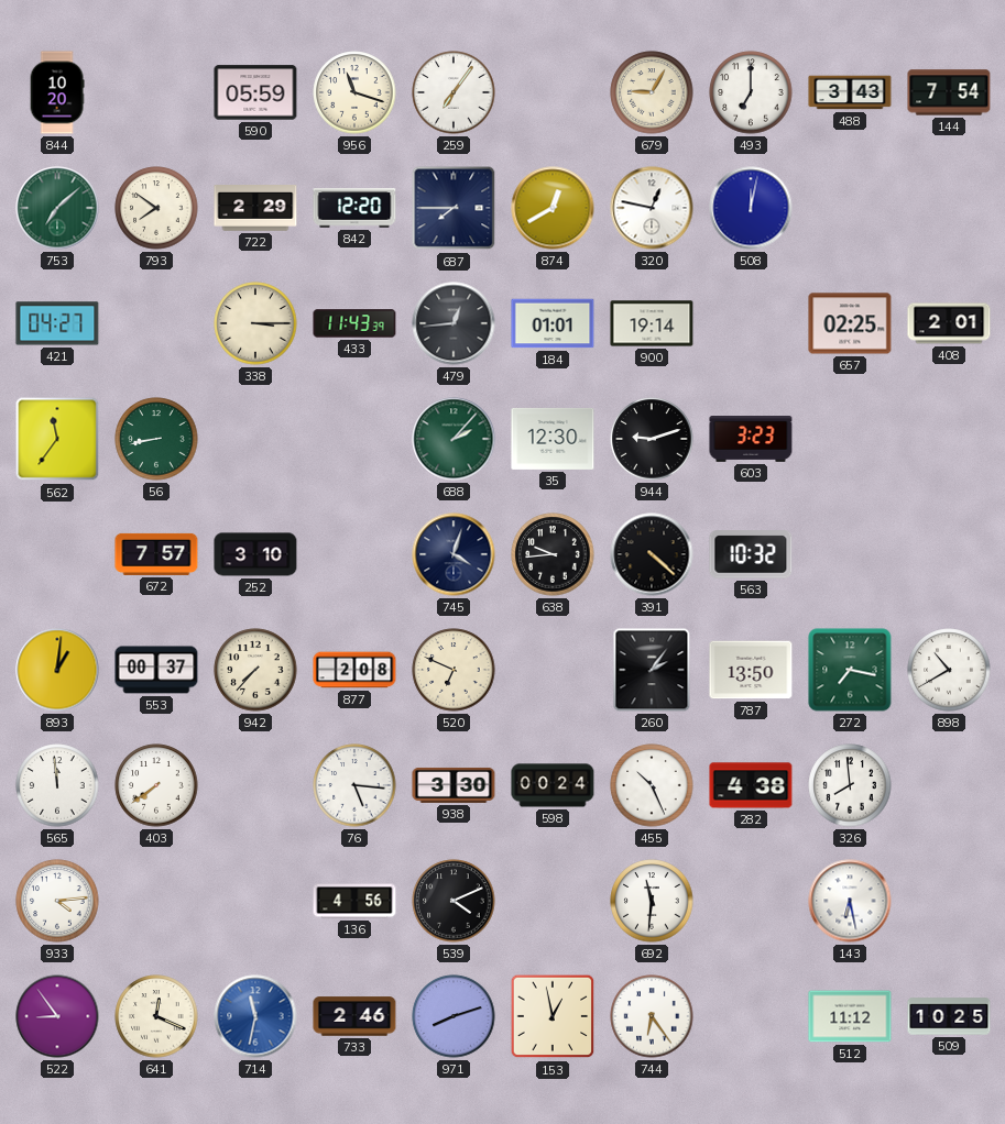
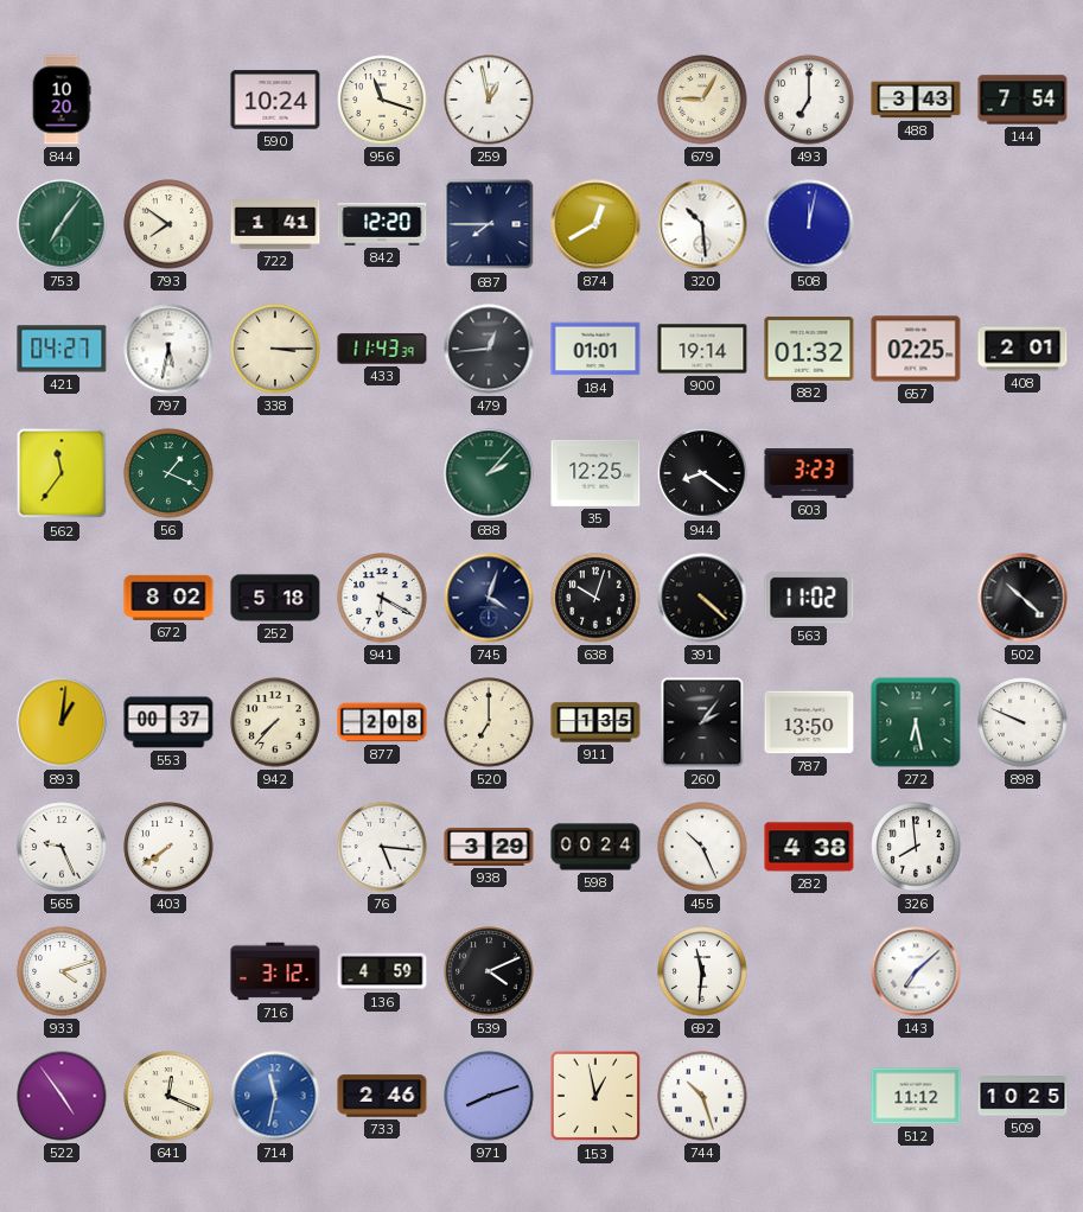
590: 05:59 -> 10:24 (275, 100)
259: 7:06 -> 12:58 (489, 100)
753: 7:08 -> 7:06 (62, 224)
722: 2:29 -> 1:41 (275, 225)
320: 12:47 -> 10:29 (702, 224)
797: none -> 5:32 (168, 349)
882: none -> 01:32 (809, 349)
56: 8:43 -> 1:19 (168, 473)
35: 12:30 -> 12:25 (595, 473)
944: 9:12 -> 8:21 (702, 473)
672: 7:57 -> 8:02 (168, 598)
252: 3:10 -> 5:18 (275, 598)
941: none -> 6:20 (382, 598)
638: 9:44 -> 10:03 (595, 598)
563: 10:32 -> 11:02 (809, 598)
502: none -> 10:22 (1023, 598)
520: 6:49 -> 7:00 (489, 722)
911: none -> 1:35 (595, 722)
272: 7:17 -> 6:28 (916, 722)
898: 10:40 -> 9:49 (1023, 722)
565: 11:59 -> 9:26 (62, 847)
938: 3:30 -> 3:29 (489, 847)
933: 4:14 -> 4:12 (62, 971)
716: none -> 3:12 (275, 971)
136: 4:56 -> 4:59 (382, 971)
143: 6:28 -> 7:08 (916, 971)
522: 8:54 -> 4:54 (62, 1096)
744: 6:24 -> 10:27 (702, 1096)
